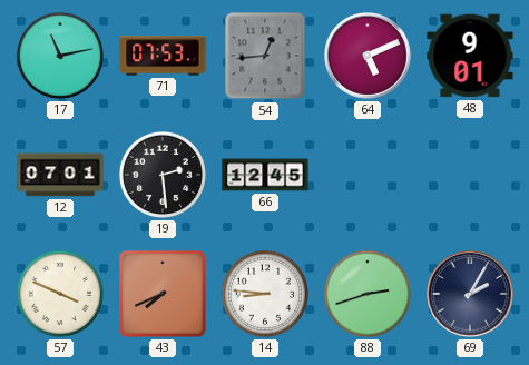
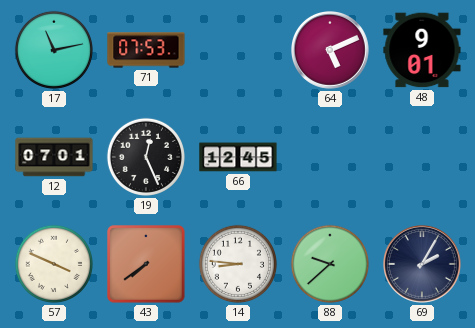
54: 12:44 -> none (265, 56)
19: 2:29 -> 12:26 (146, 157)
43: 7:41 -> 7:39 (146, 264)
88: 2:42 -> 9:38 (330, 264)
